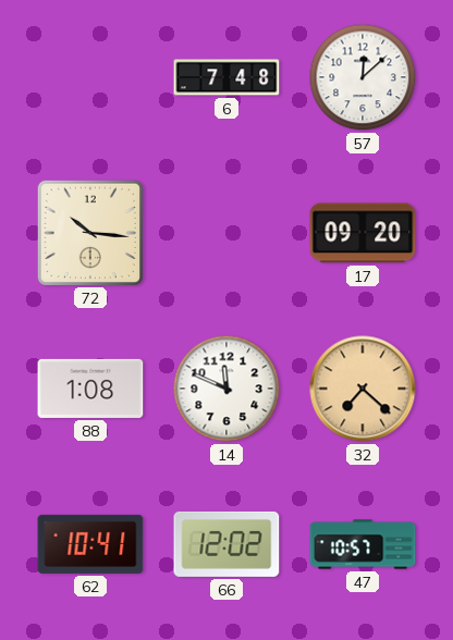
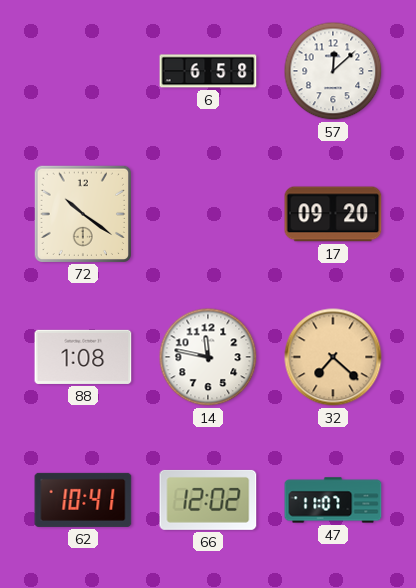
6: 7:48 -> 6:58 (208, 71)
72: 10:16 -> 10:21 (82, 213)
14: 11:49 -> 11:47 (208, 357)
47: 10:57 -> 11:07 (333, 500)
